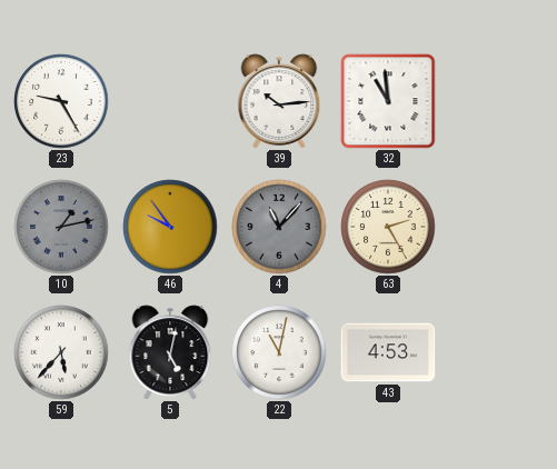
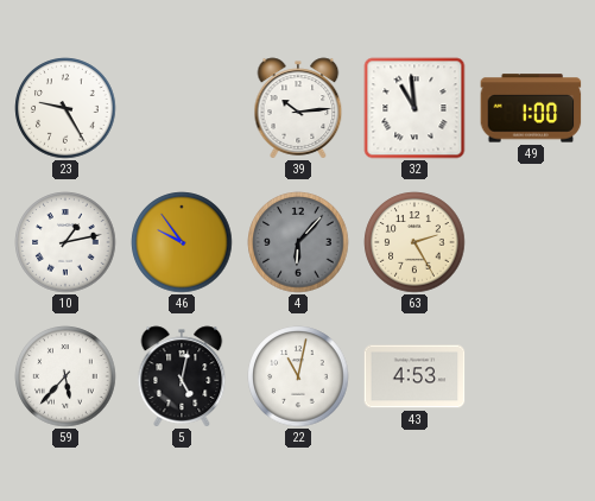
49: none -> 1:00 (531, 108)
10 dial: grey -> white (65, 242)
4: 11:07 -> 6:07 (298, 242)
